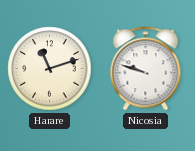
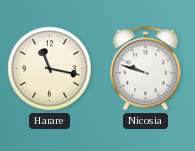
Harare: 11:12 -> 11:17 (50, 69)
